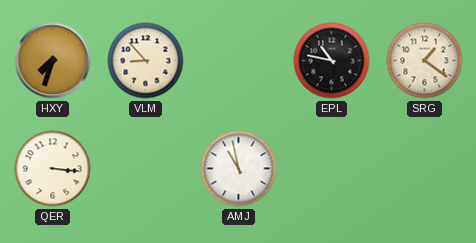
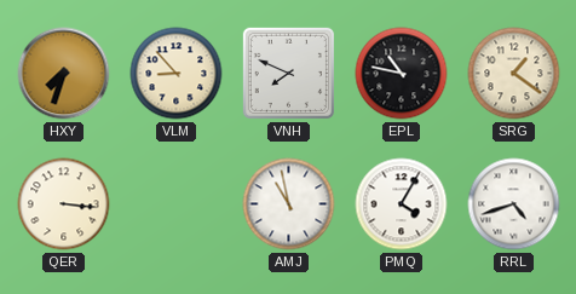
VNH: none -> 7:49 (288, 73)
PMQ: none -> 4:05 (402, 204)
RRL: none -> 4:42 (514, 204)
